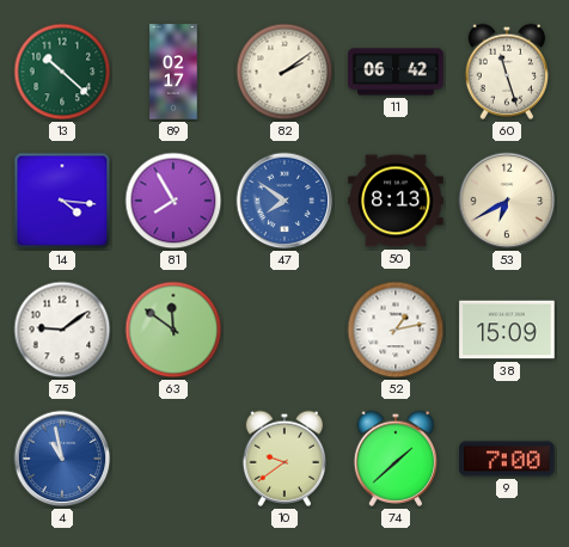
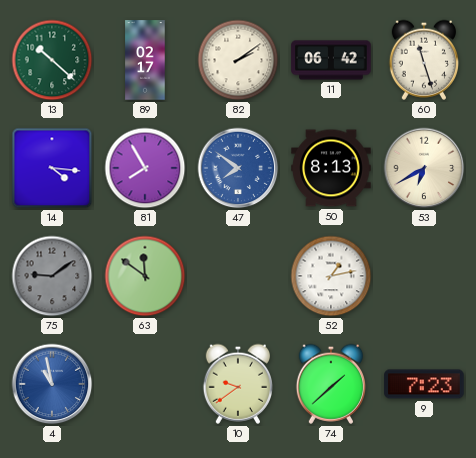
75 dial: white -> grey (52, 276)
38: 15:09 -> none (507, 330)
9: 7:00 -> 7:23 (424, 384)
